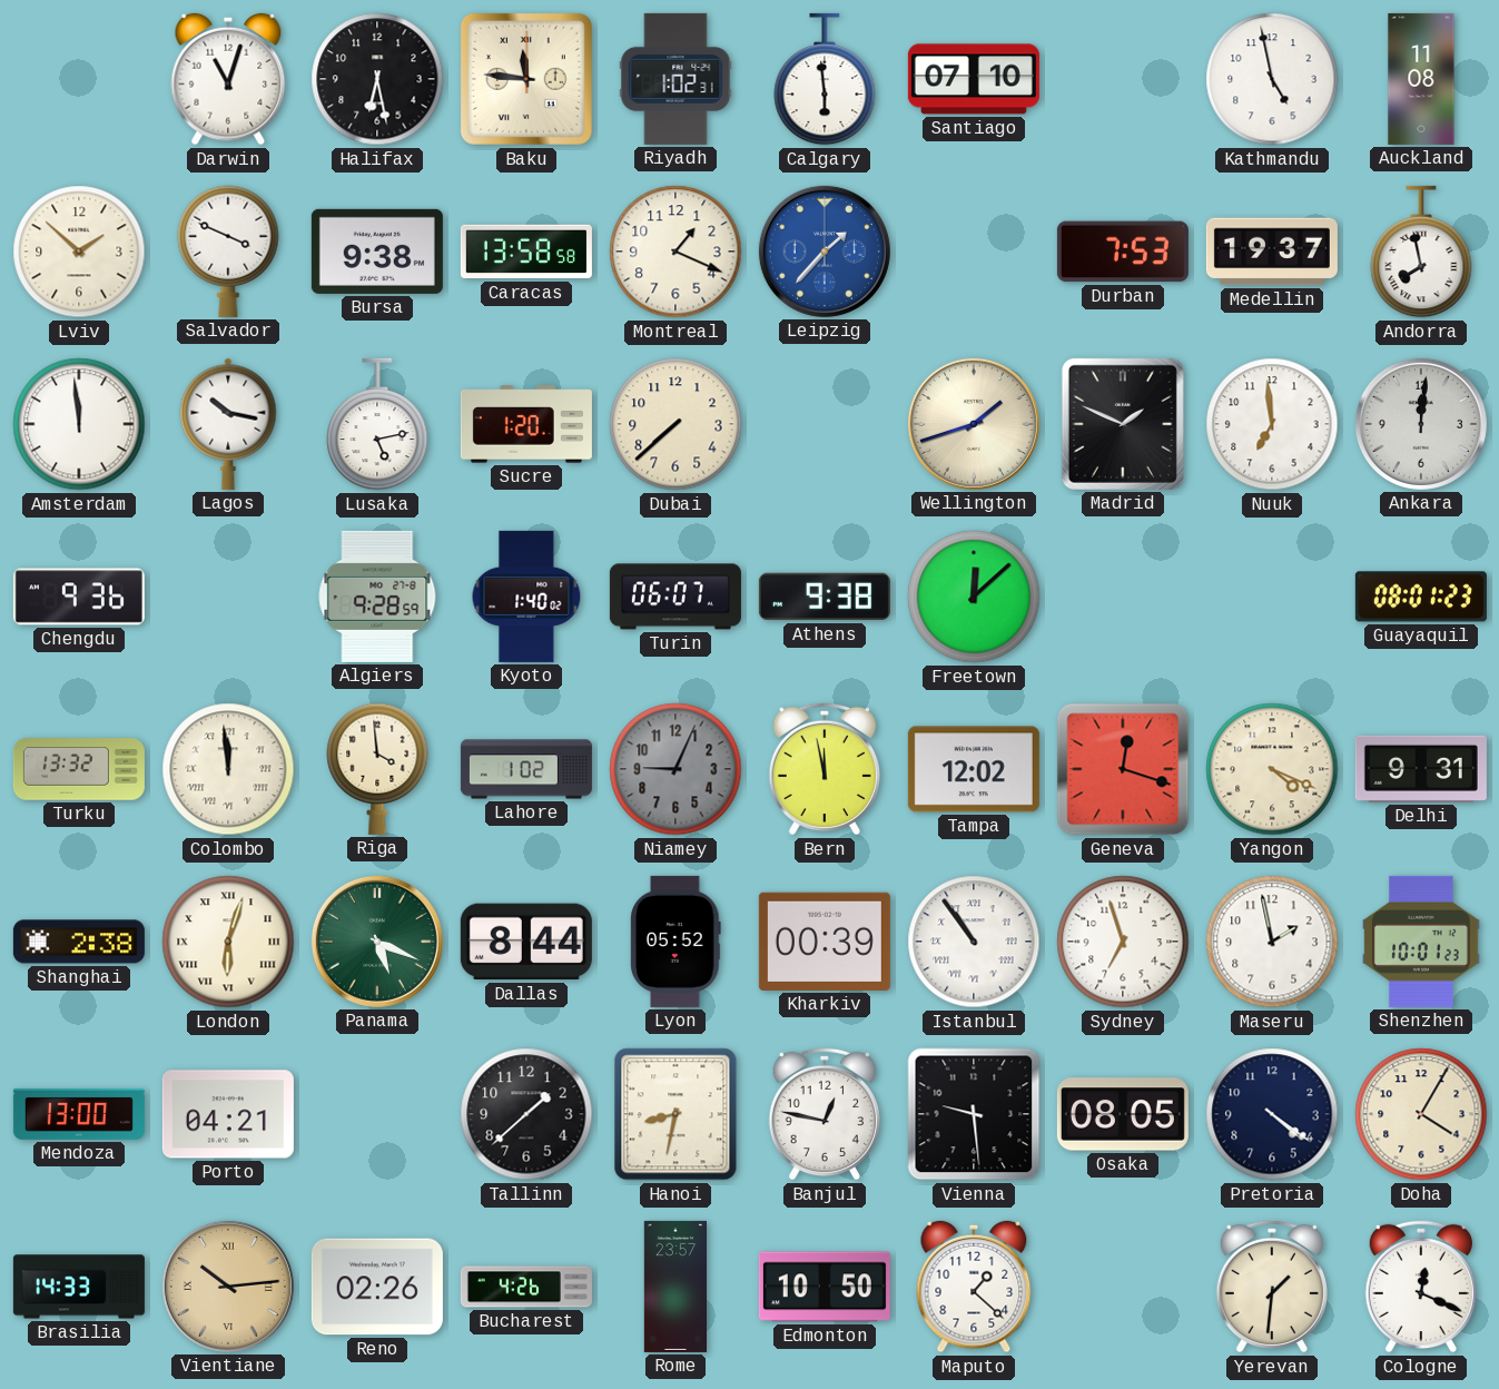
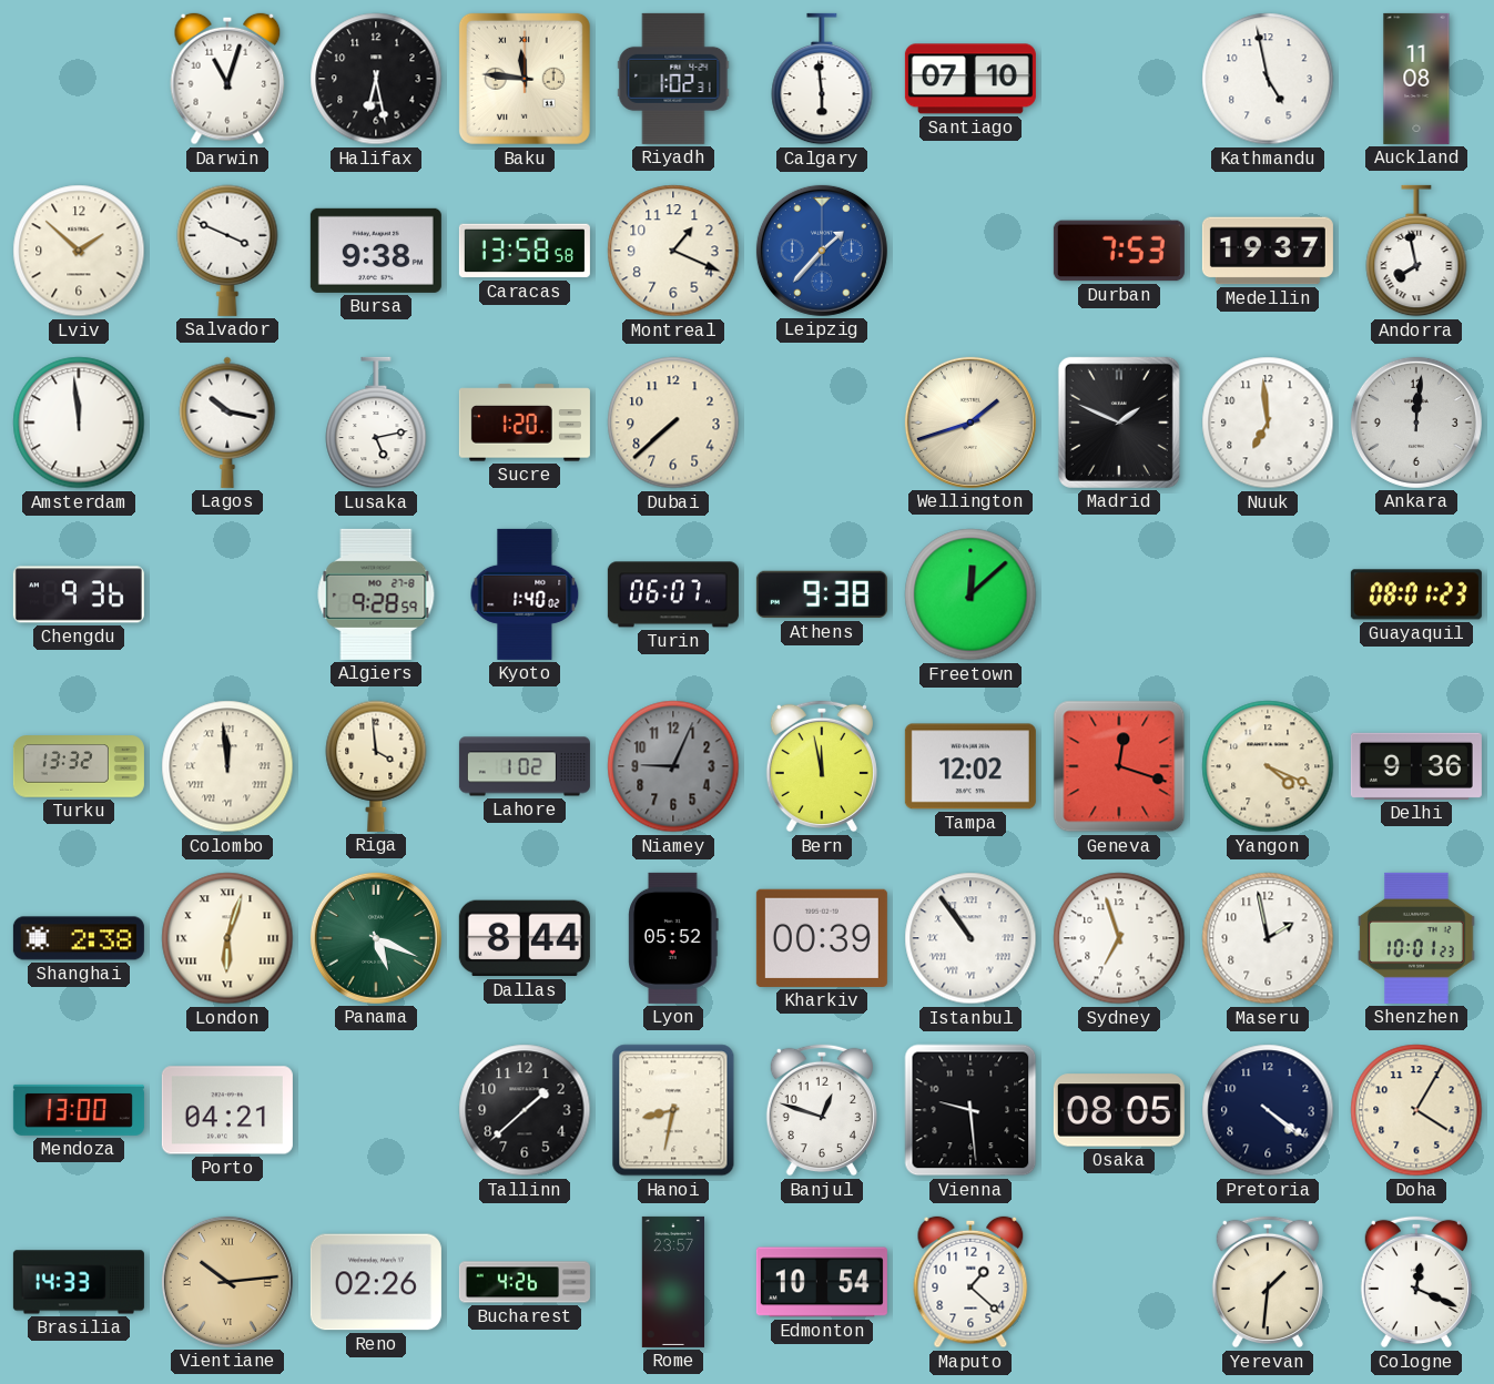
Delhi: 9:31 -> 9:36 (1416, 766)
Banjul: 12:47 -> 12:48 (822, 1110)
Edmonton: 10:50 -> 10:54 (822, 1282)
